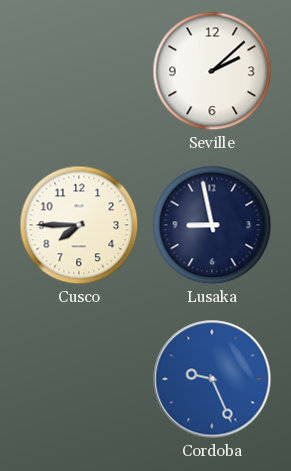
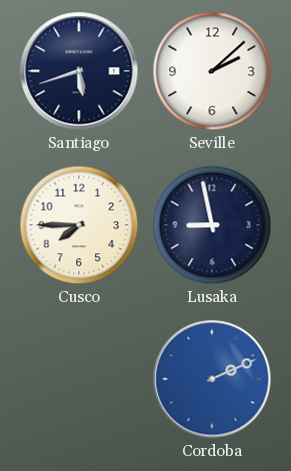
Santiago: none -> 5:42 (79, 71)
Cordoba: 9:26 -> 2:11 (212, 379)
